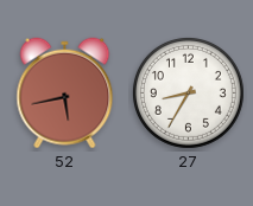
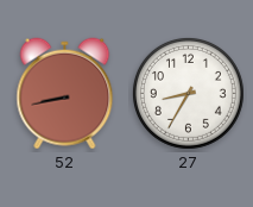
52: 5:43 -> 8:43 (65, 94)
